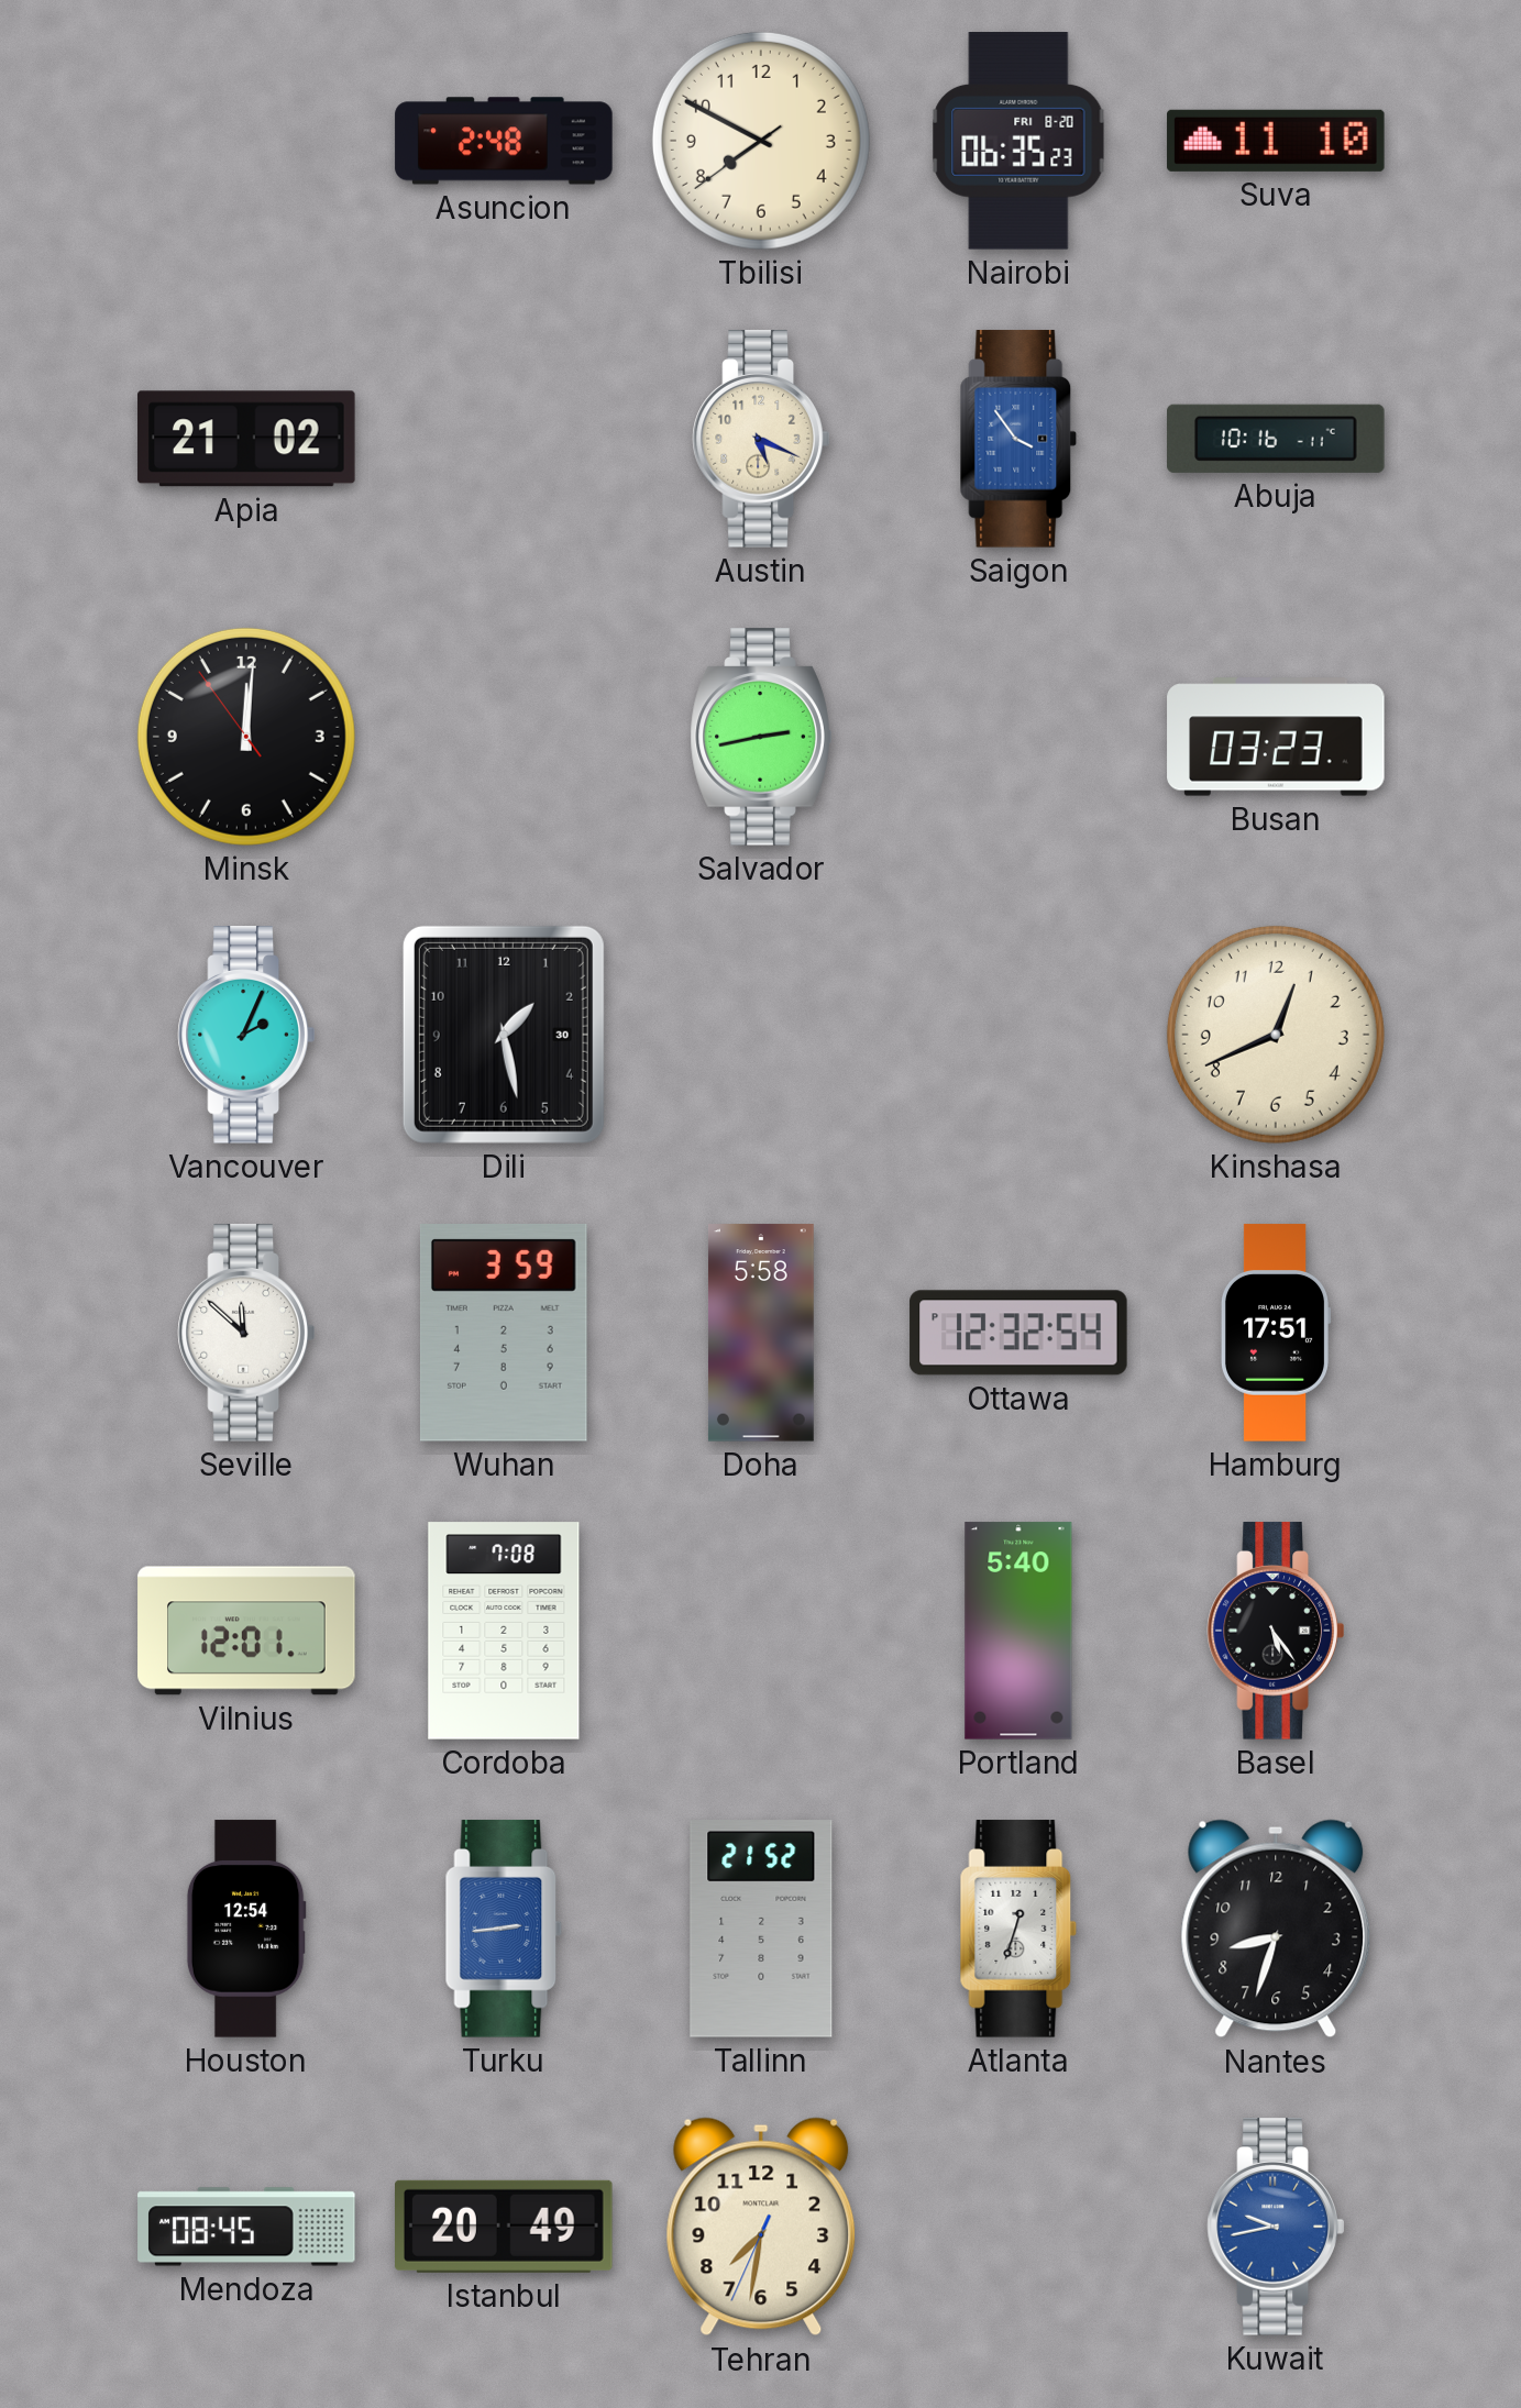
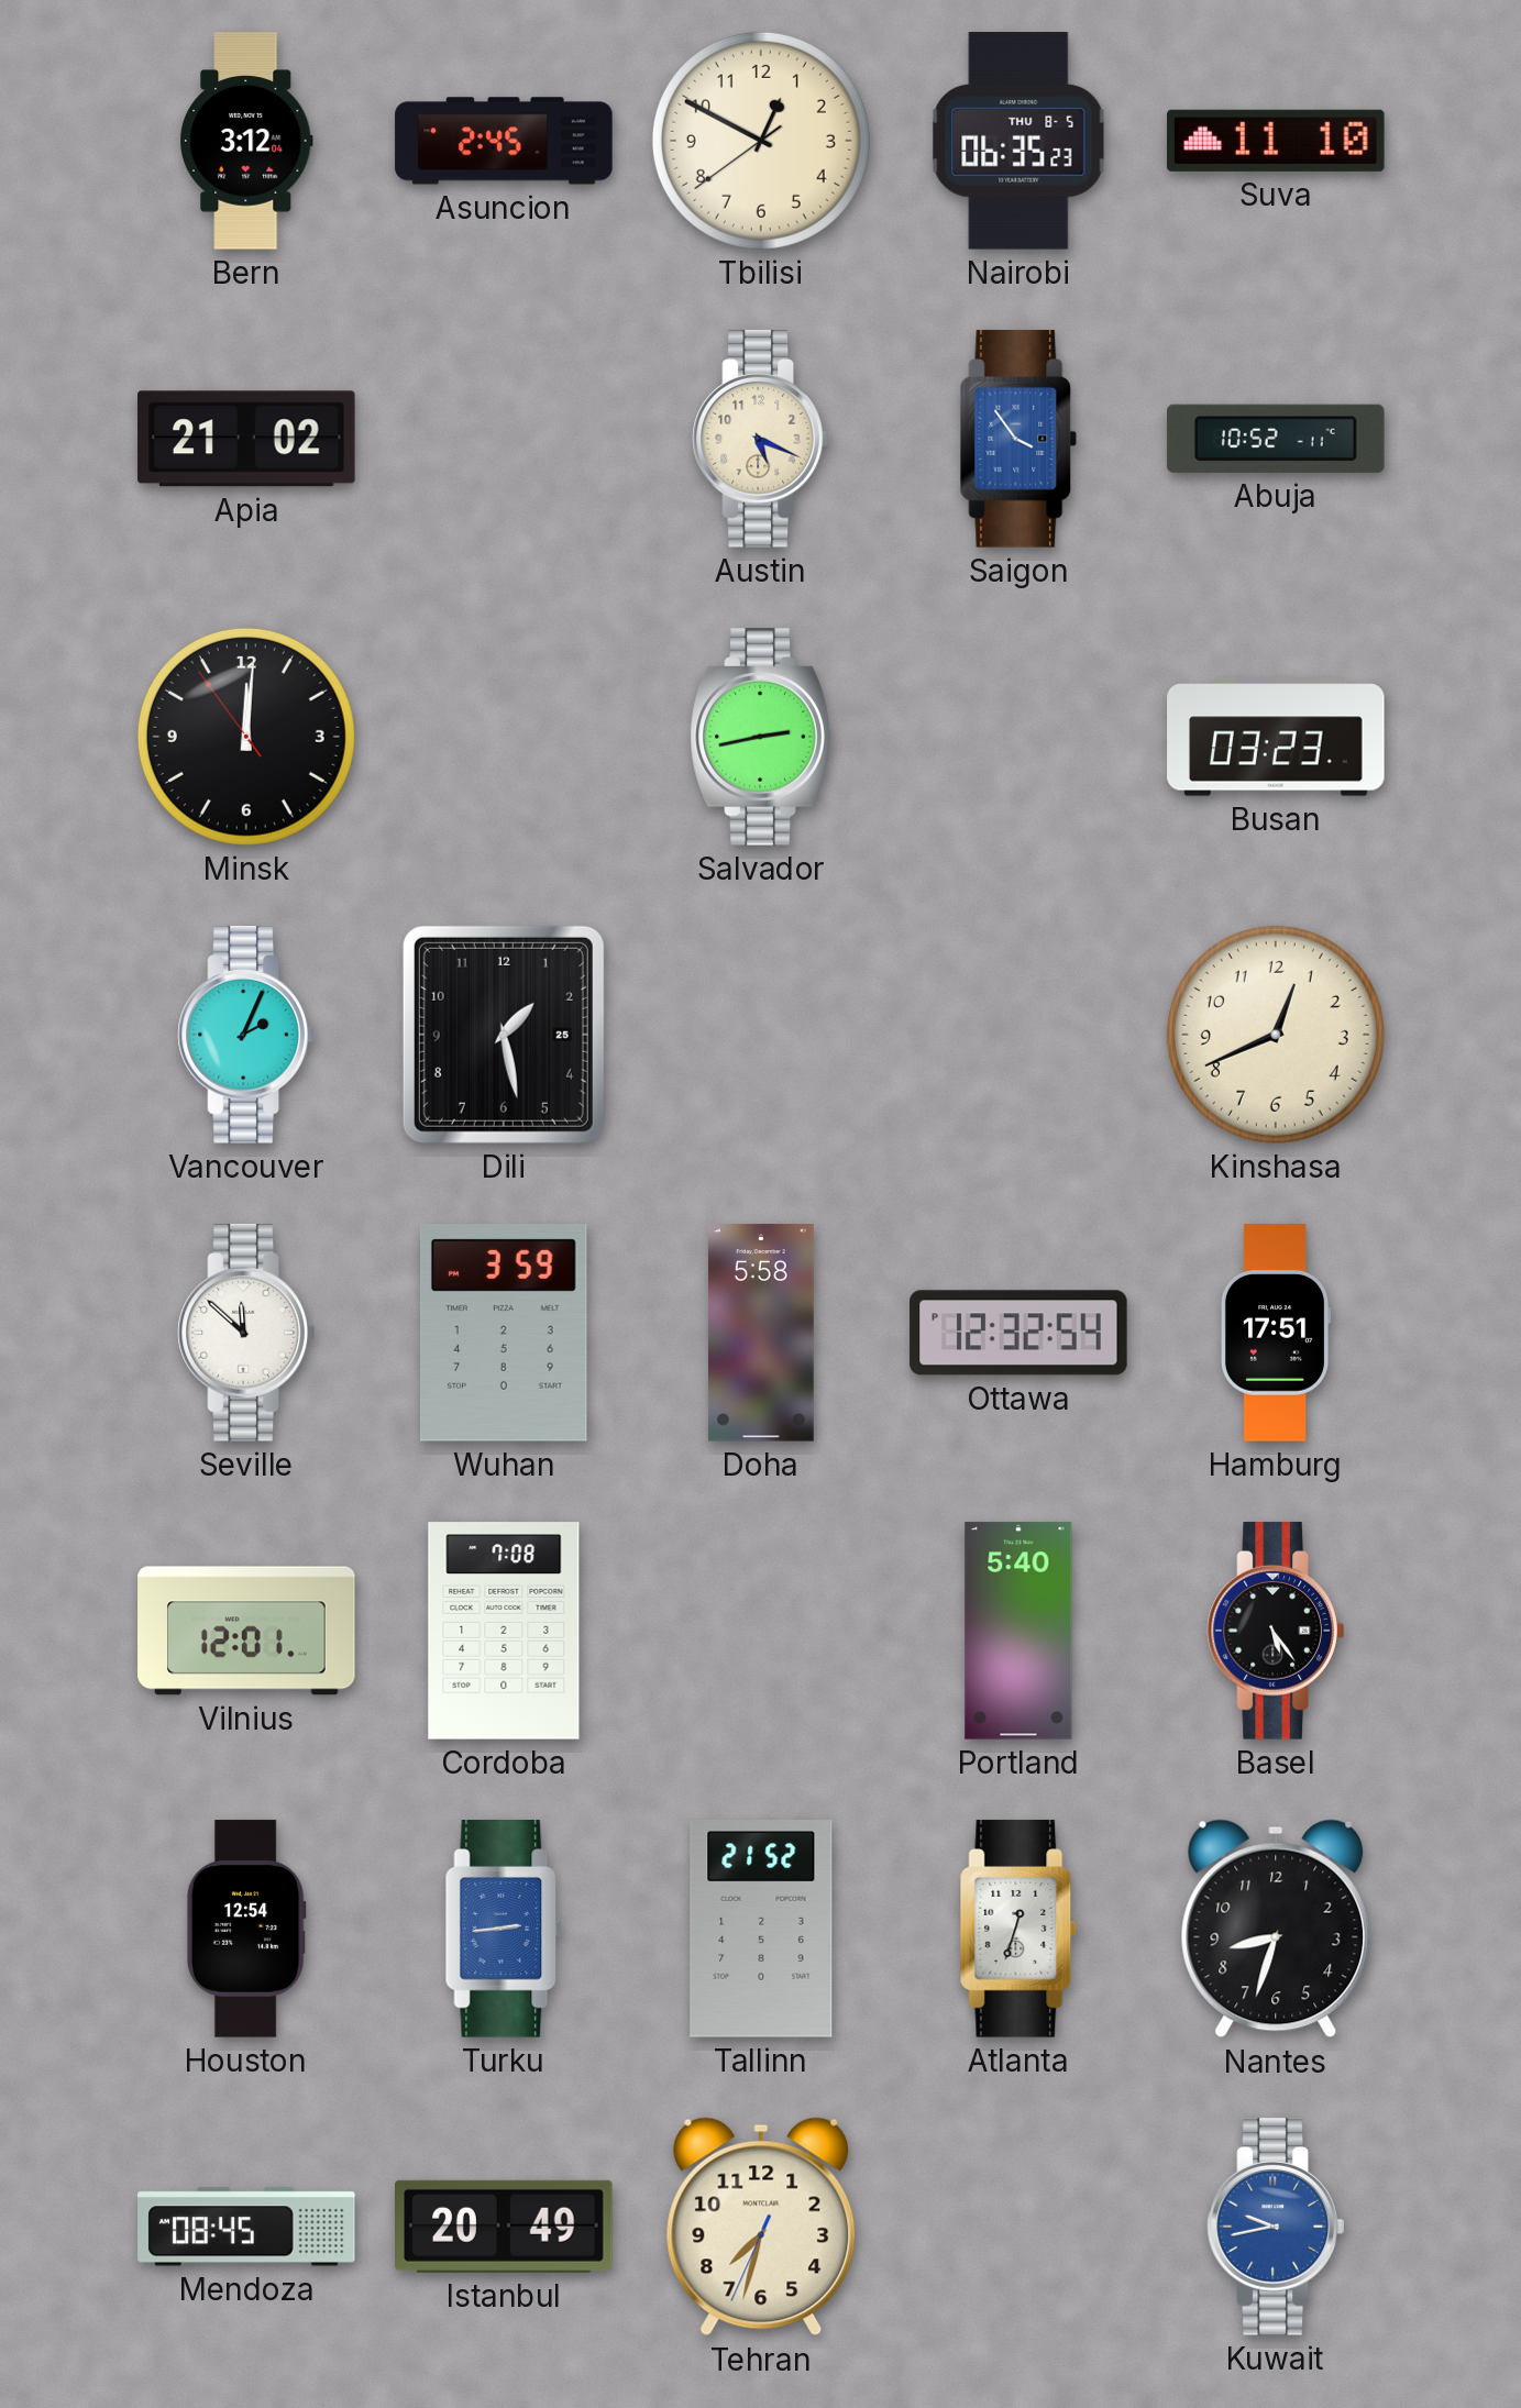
Bern: none -> 3:12 (247, 141)
Asuncion: 2:48 -> 2:45 (504, 141)
Tbilisi: 7:49 -> 12:49 (761, 141)
Nairobi date: FRI 8-20 -> THU 8-5 (1018, 141)
Abuja: 10:16 -> 10:52 (1276, 439)
Dili date: 30 -> 25 (504, 1035)
Tehran: 7:31 -> 7:32 (761, 2227)
